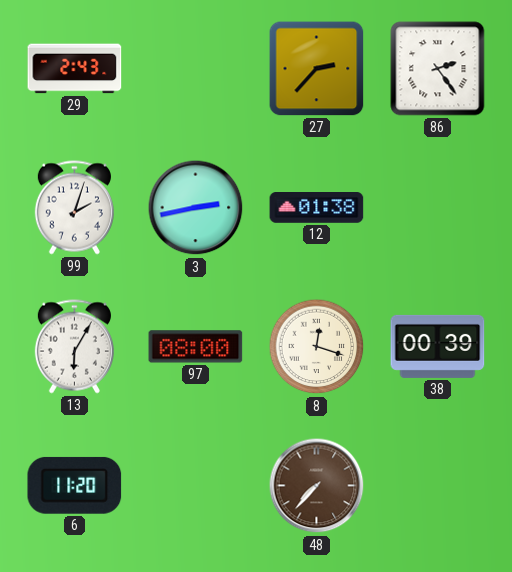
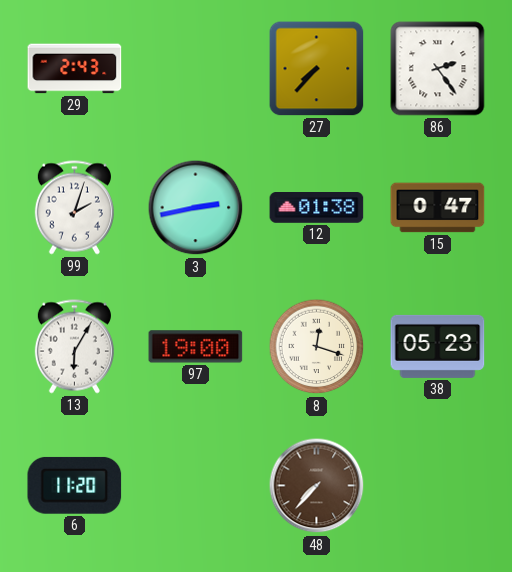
27: 2:37 -> 7:37 (317, 69)
15: none -> 0:47 (438, 208)
97: 08:00 -> 19:00 (196, 347)
38: 00:39 -> 05:23 (438, 346)
